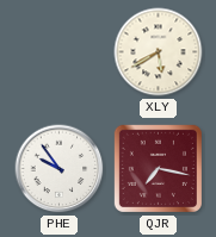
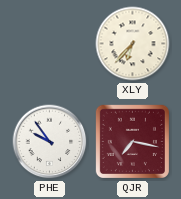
XLY: 5:40 -> 6:37 (133, 44)
